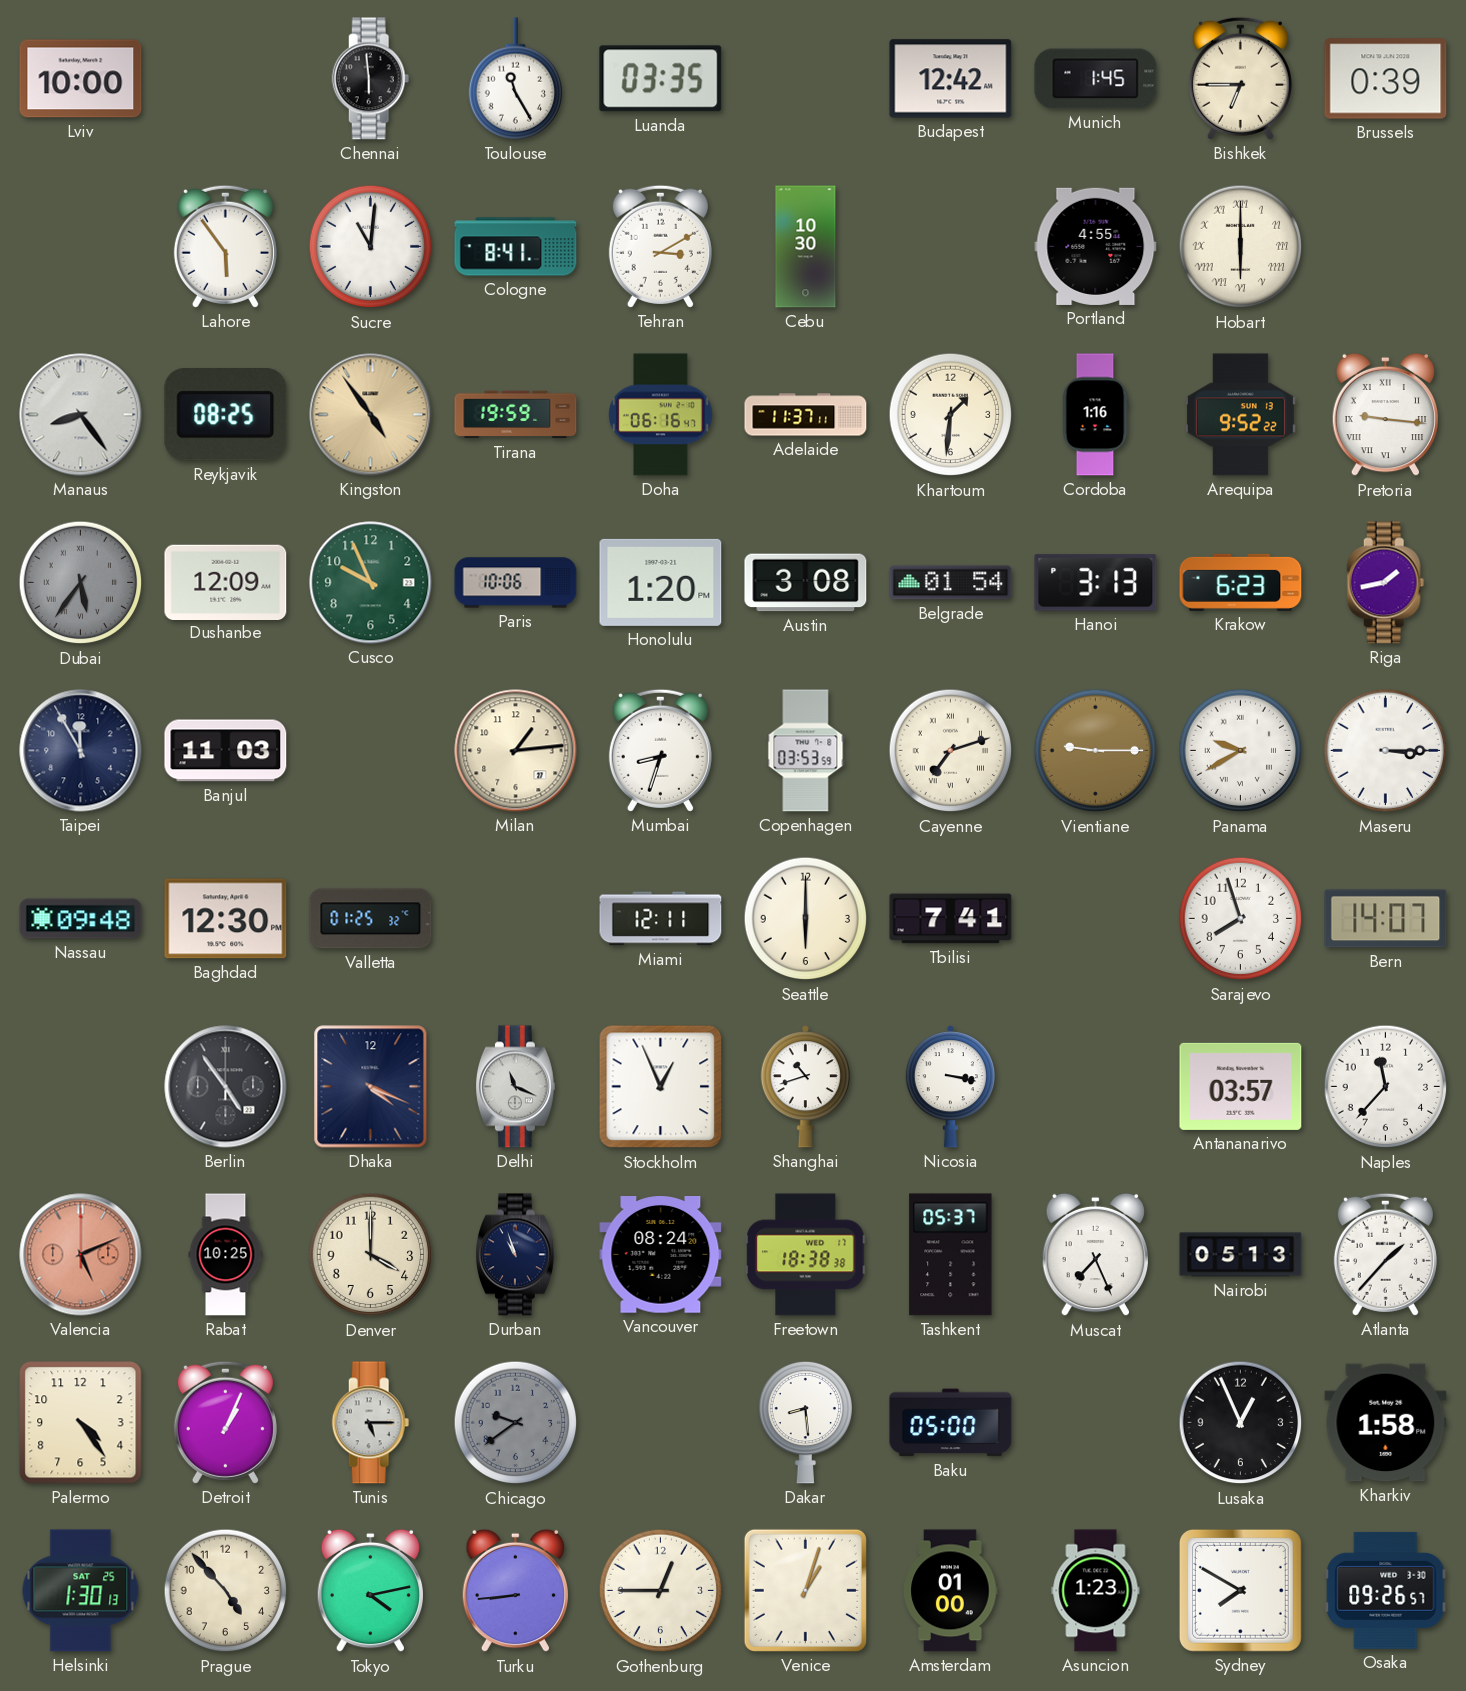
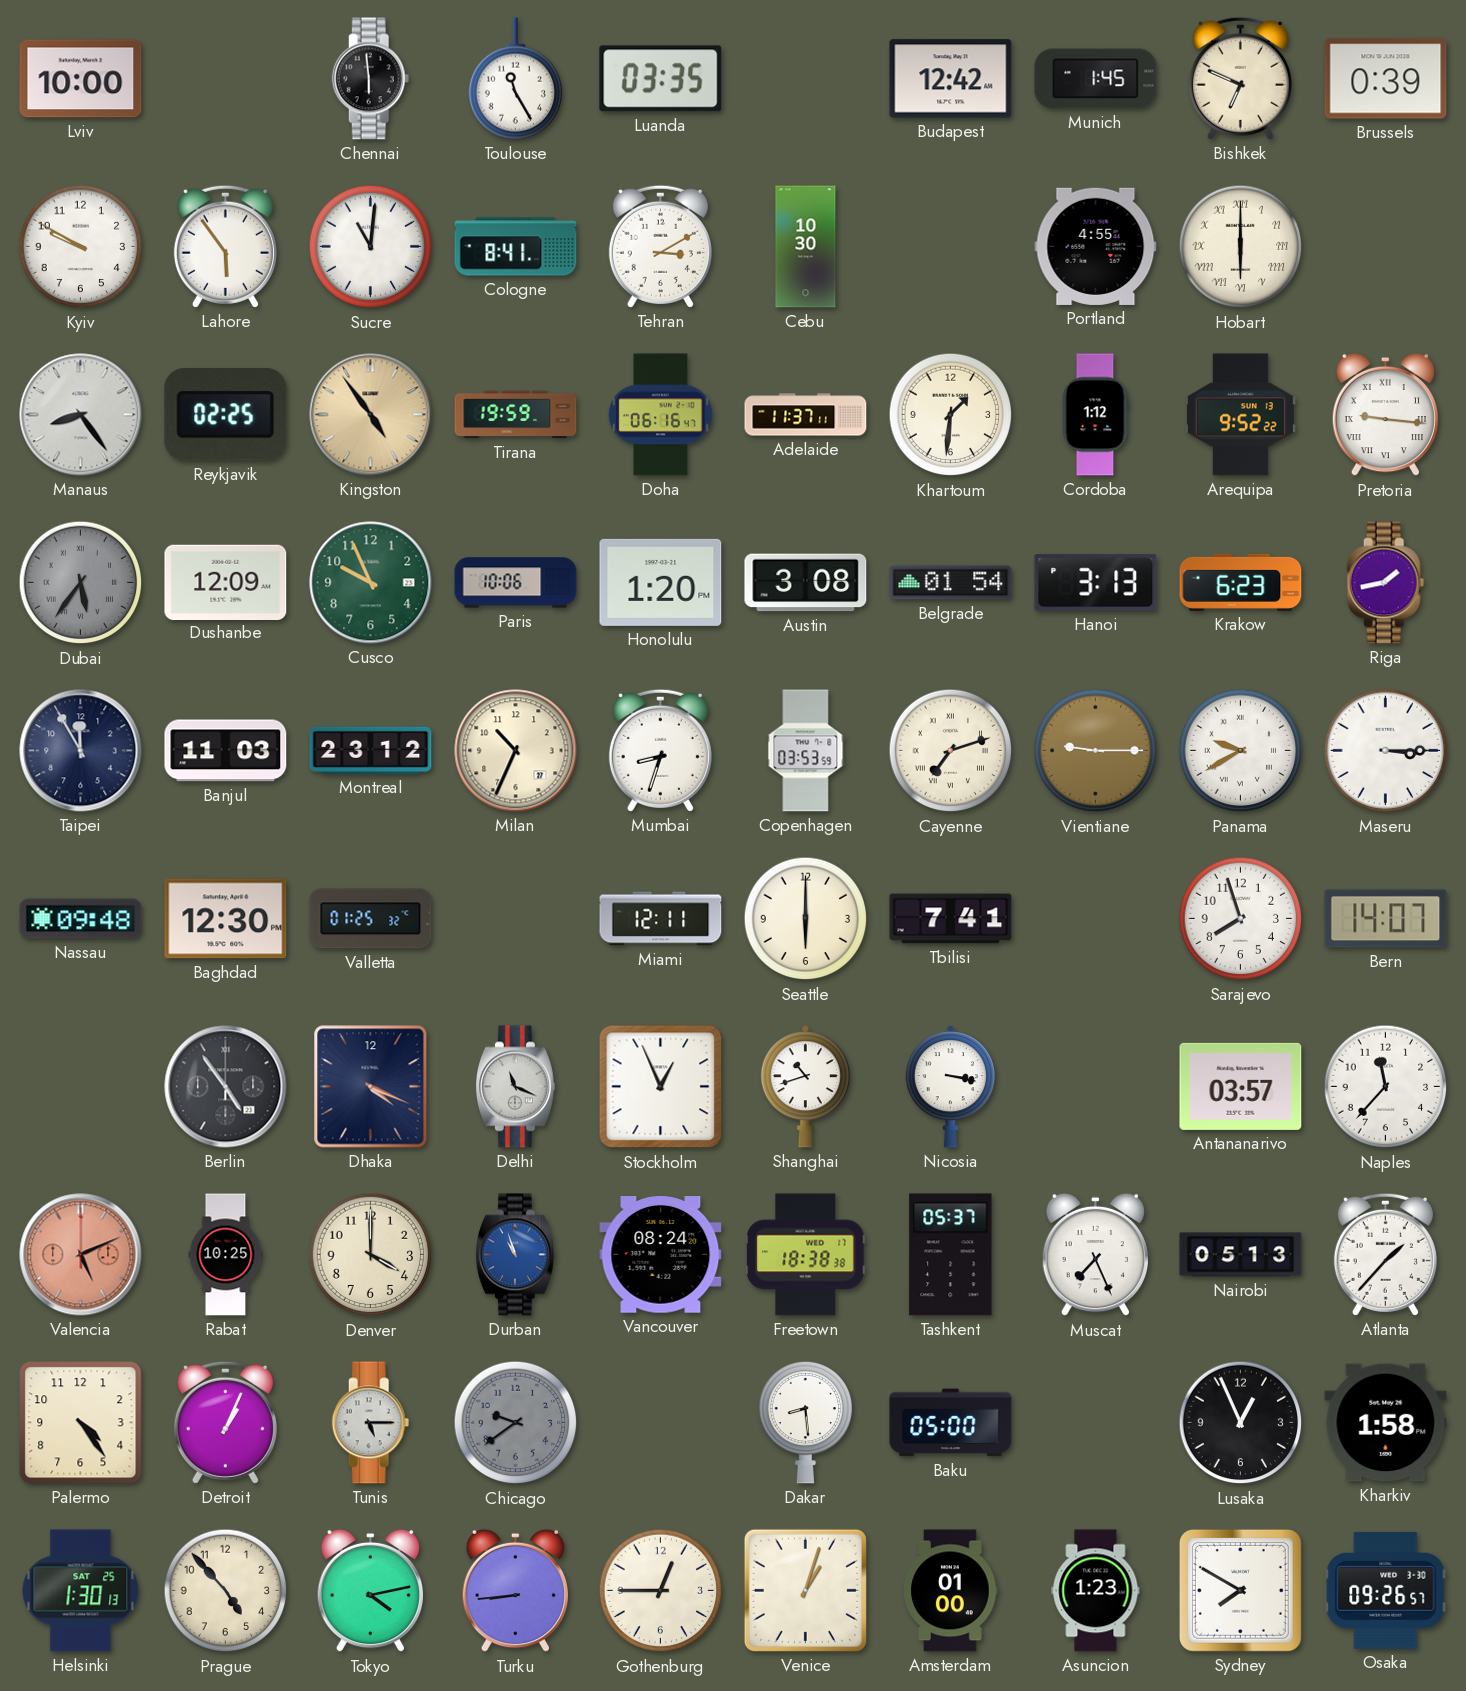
Bishkek: 6:45 -> 6:49 (1240, 78)
Kyiv: none -> 9:50 (81, 247)
Reykjavik: 08:25 -> 02:25 (226, 415)
Cordoba: 1:16 -> 1:12 (1095, 415)
Montreal: none -> 23:12 (371, 750)
Milan: 1:14 -> 10:34 (516, 751)
Durban dial: navy -> blue (515, 1255)
